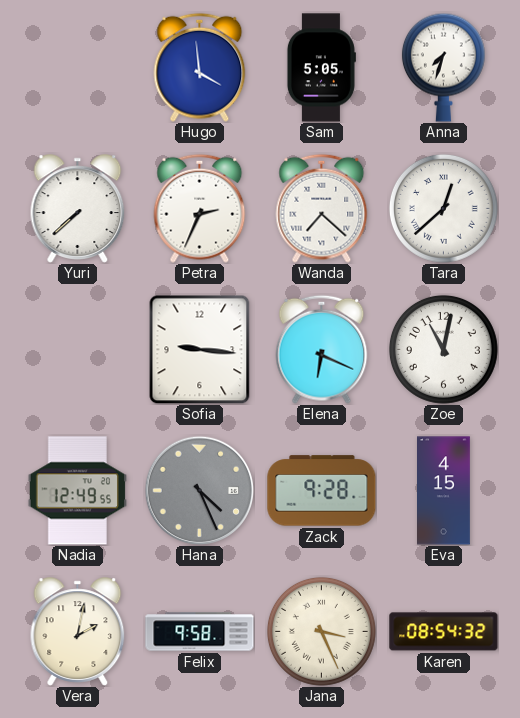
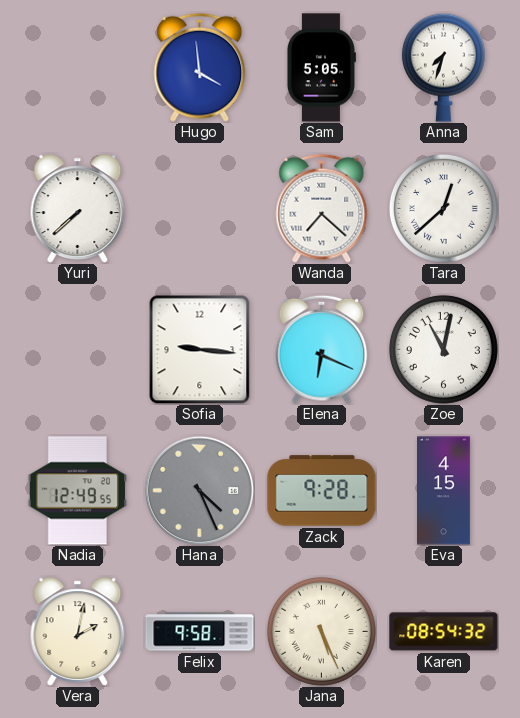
Petra: 2:34 -> none (200, 208)
Jana: 3:26 -> 5:26 (321, 631)
